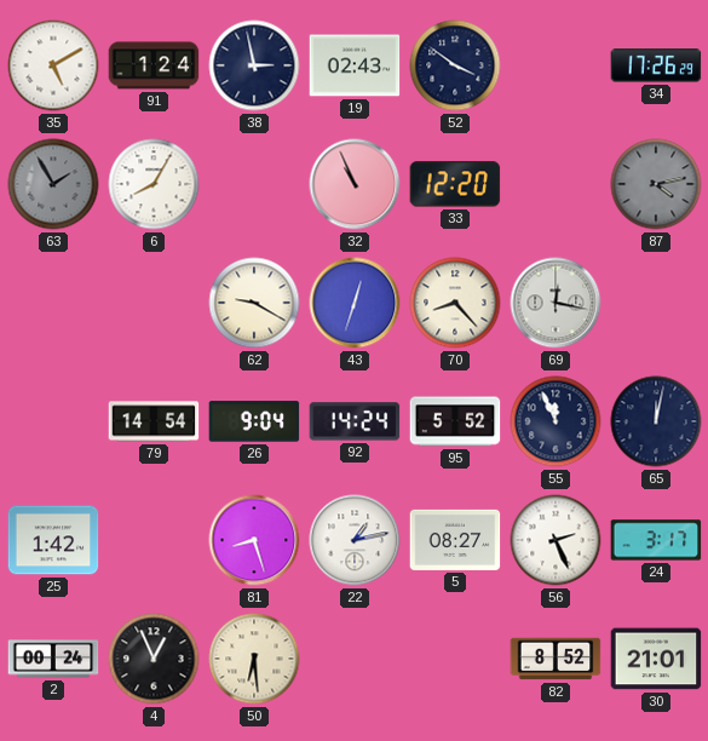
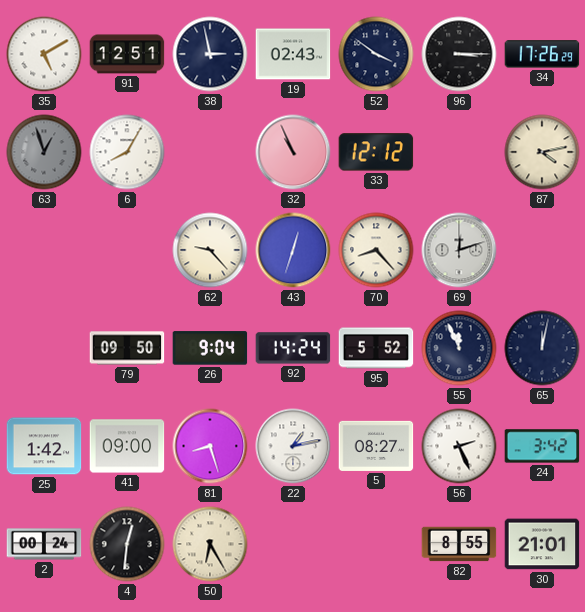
91: 1:24 -> 12:51 (127, 54)
96: none -> 3:15 (459, 54)
63: 1:55 -> 12:57 (44, 152)
33: 12:20 -> 12:12 (376, 152)
87 dial: grey -> cream (542, 152)
62: 9:20 -> 9:23 (210, 250)
69: 12:17 -> 12:12 (459, 250)
79: 14:54 -> 09:50 (127, 348)
41: none -> 09:00 (127, 446)
24: 3:17 -> 3:42 (542, 446)
4: 12:56 -> 12:31 (127, 544)
50: 6:29 -> 6:25 (210, 544)
82: 8:52 -> 8:55 (459, 544)
